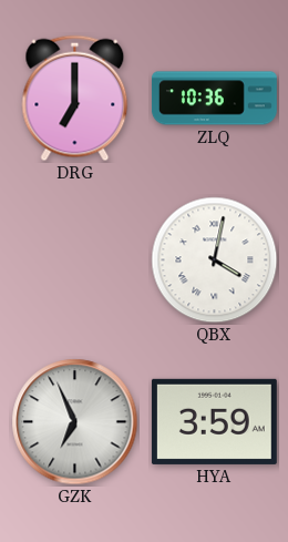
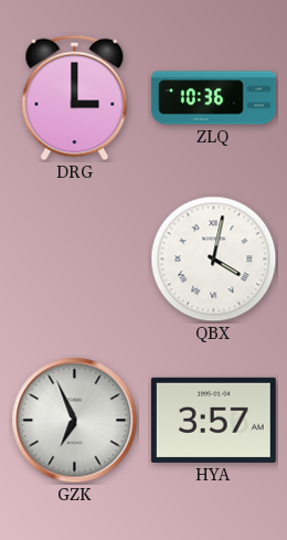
DRG: 7:00 -> 3:00 (75, 98)
HYA: 3:59 -> 3:57 (213, 420)
